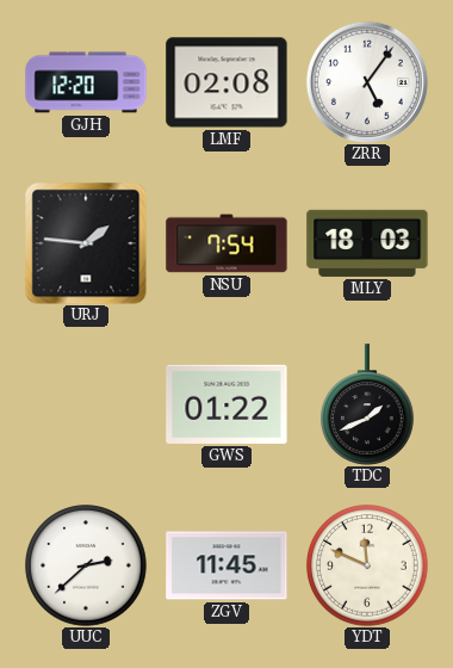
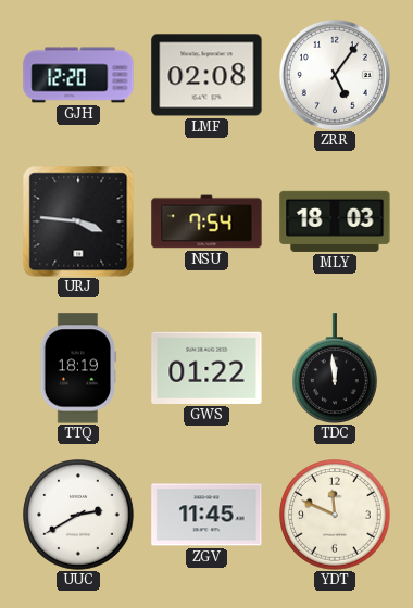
URJ: 1:46 -> 3:46 (78, 221)
TTQ: none -> 18:19 (78, 368)
TDC: 1:41 -> 11:59 (336, 368)
UUC: 2:38 -> 2:40 (78, 515)
